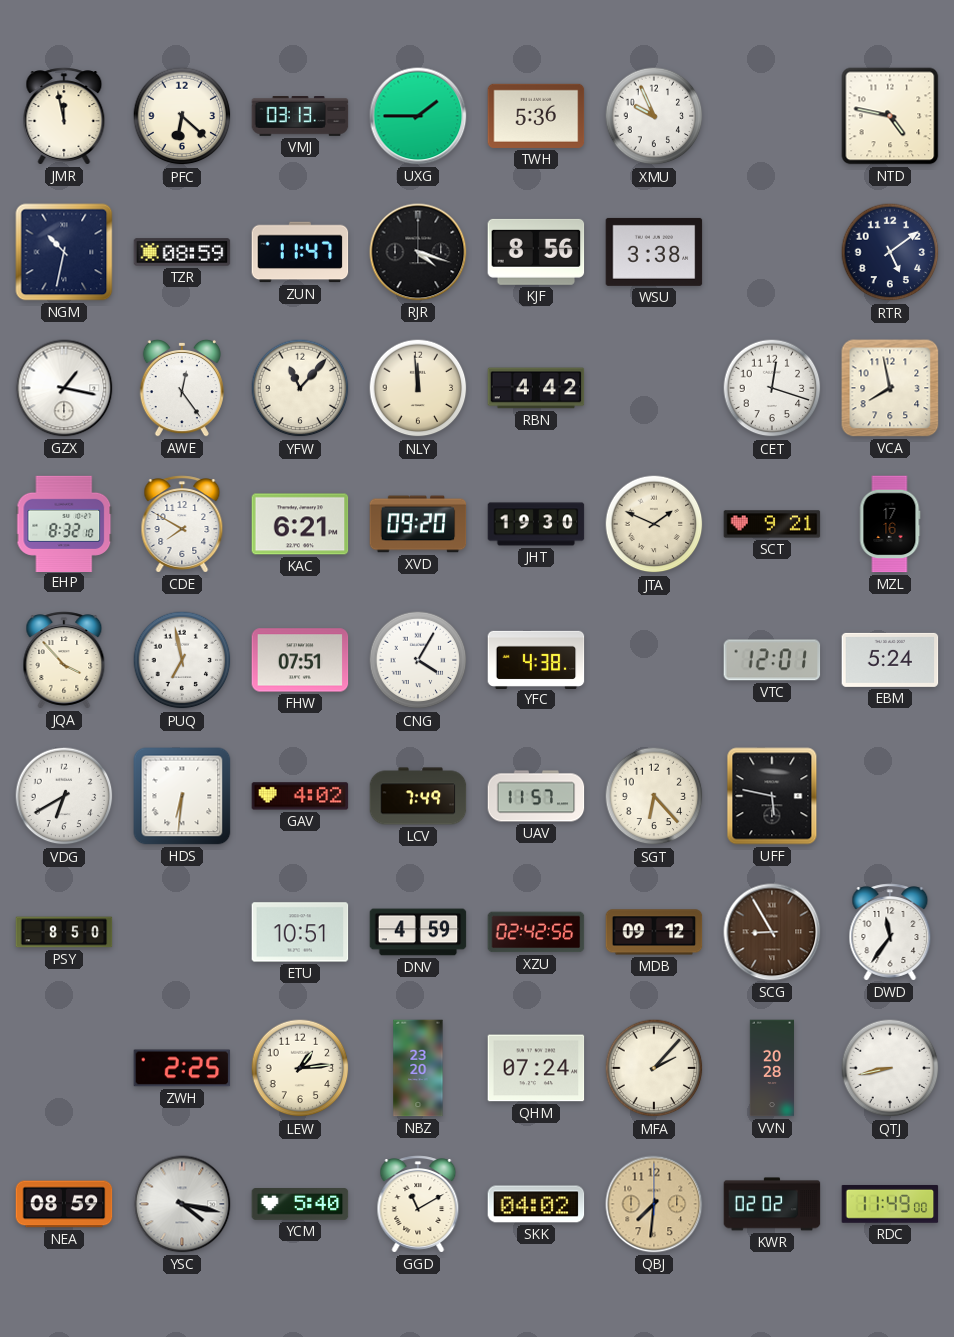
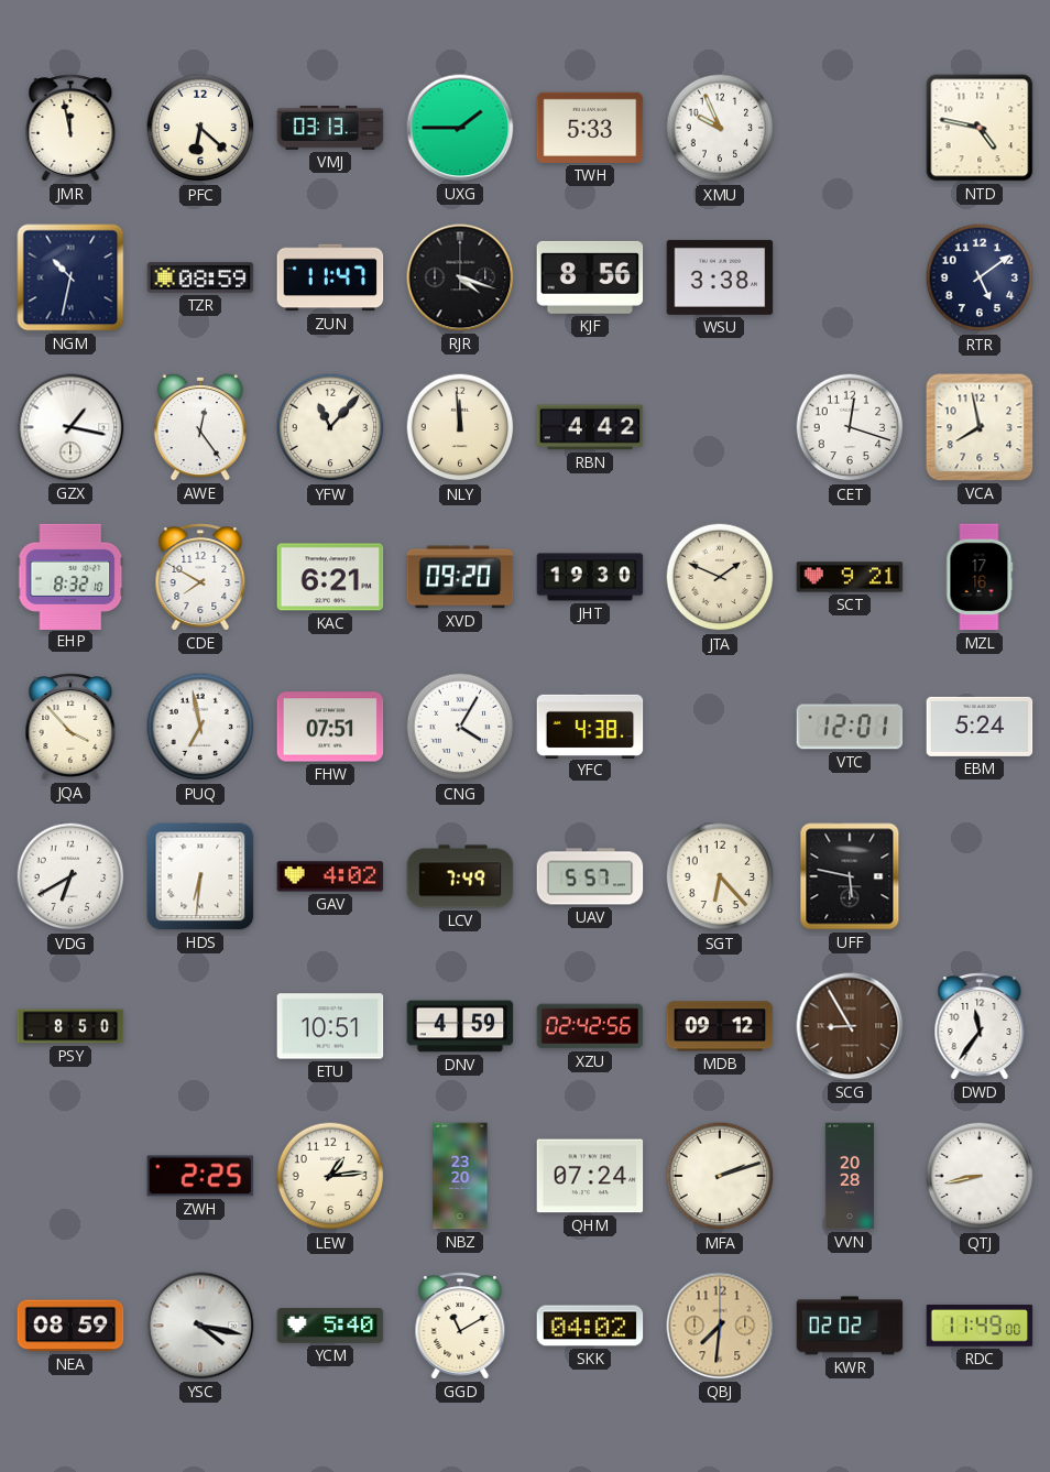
TWH: 5:36 -> 5:33 (590, 128)
UAV: 11:57 -> 5:57 (590, 876)
MFA: 2:07 -> 2:12 (720, 1176)
